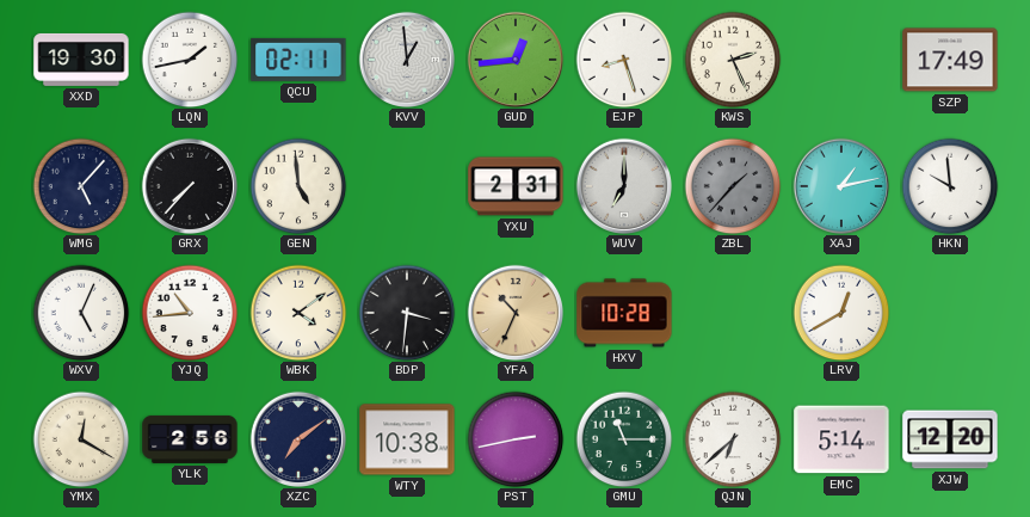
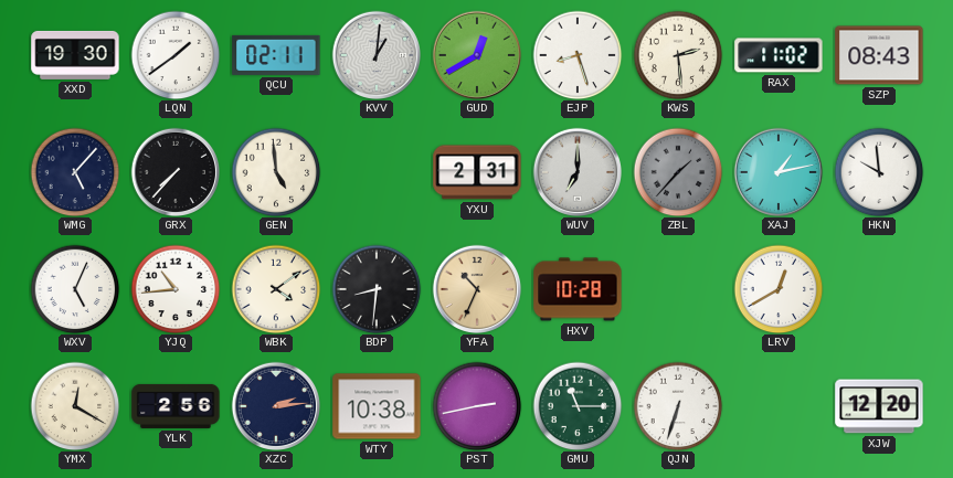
LQN: 1:43 -> 1:39 (176, 55)
KVV: 12:59 -> 1:01 (375, 54)
GUD: 12:44 -> 12:40 (476, 54)
KWS: 2:26 -> 2:29 (678, 55)
RAX: none -> 11:02 (779, 55)
SZP: 17:49 -> 08:43 (879, 55)
BDP: 3:31 -> 8:31 (377, 289)
XZC: 7:09 -> 2:14 (275, 405)
QJN: 6:38 -> 6:33 (678, 406)
EMC: 5:14 -> none (841, 439)
